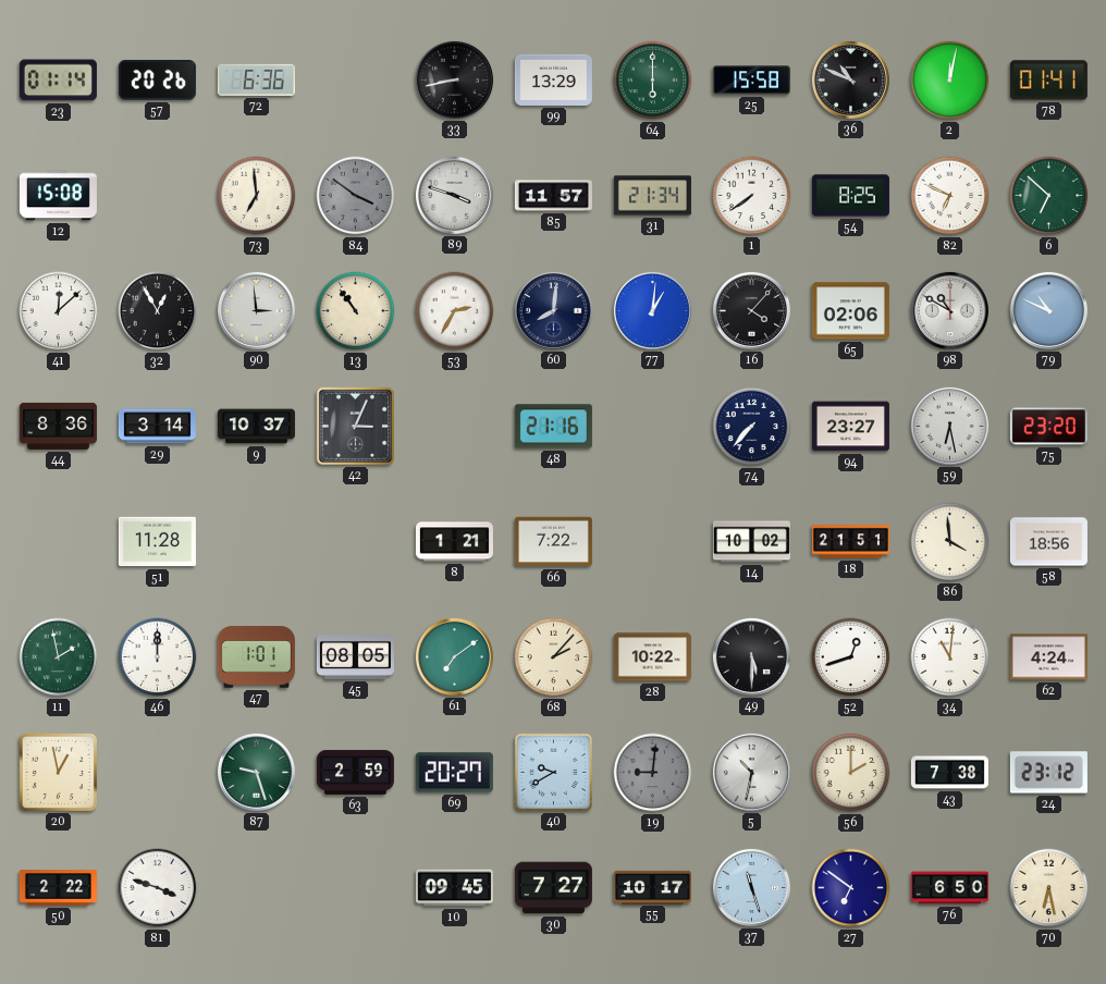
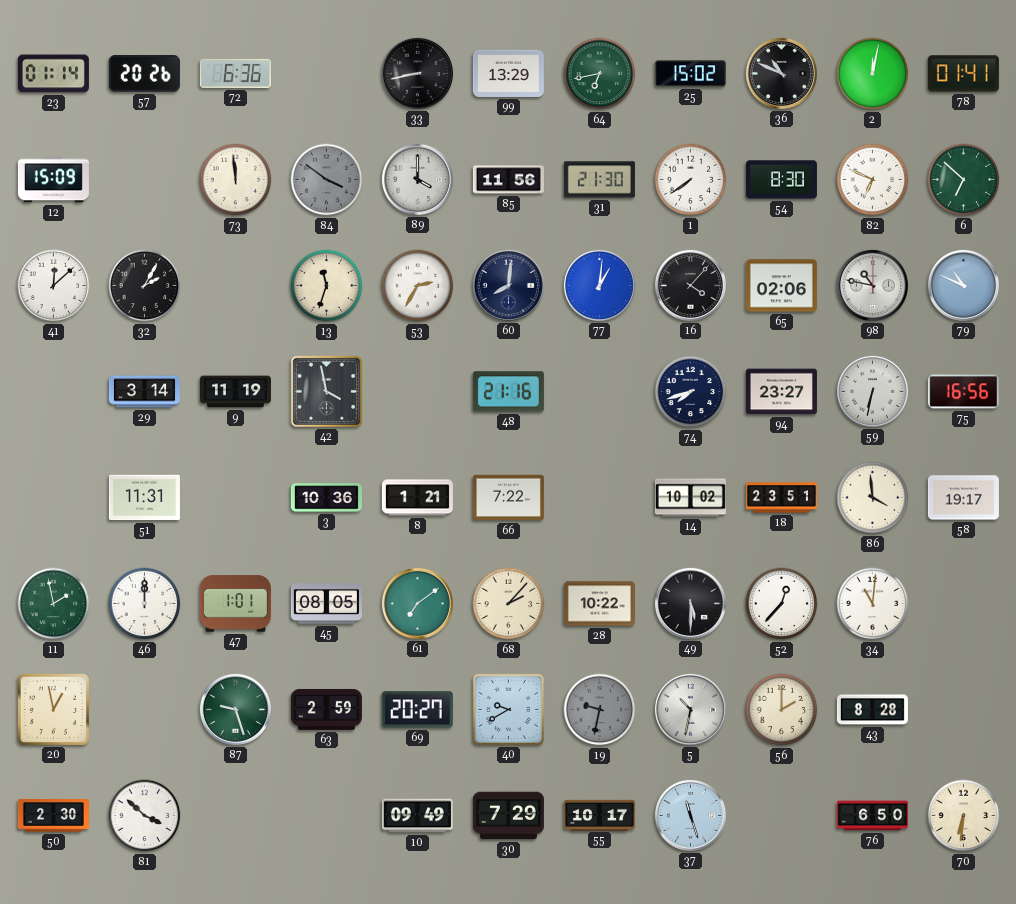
64: 6:00 -> 6:43 (600, 74)
25: 15:58 -> 15:02 (690, 74)
12: 15:08 -> 15:09 (53, 180)
73: 6:59 -> 11:59 (236, 180)
89: 3:48 -> 4:00 (417, 179)
85: 11:57 -> 11:56 (508, 180)
31: 21:34 -> 21:30 (599, 180)
54: 8:25 -> 8:30 (781, 180)
32: 12:55 -> 2:05 (145, 286)
90: 2:59 -> none (256, 310)
13: 10:54 -> 11:33 (327, 286)
98: 10:50 -> 10:47 (872, 285)
44: 8:36 -> none (58, 426)
9: 10:37 -> 11:19 (235, 392)
42: 3:04 -> 3:58 (326, 391)
74: 7:37 -> 7:42 (691, 392)
59: 6:28 -> 6:32 (872, 391)
75: 23:20 -> 16:56 (963, 392)
51: 11:28 -> 11:31 (144, 498)
3: none -> 10:36 (326, 498)
18: 21:51 -> 23:51 (781, 498)
58: 18:56 -> 19:17 (963, 498)
52: 12:42 -> 12:37 (782, 604)
62: 4:24 -> none (1048, 657)
19: 9:01 -> 9:32 (600, 710)
43: 7:38 -> 8:28 (872, 710)
24: 23:12 -> none (1048, 773)
50: 2:22 -> 2:30 (53, 816)
81: 3:48 -> 3:52 (145, 816)
10: 09:45 -> 09:49 (417, 816)
30: 7:27 -> 7:29 (508, 816)
27: 6:51 -> none (851, 888)
70: 6:28 -> 6:31 (964, 816)
